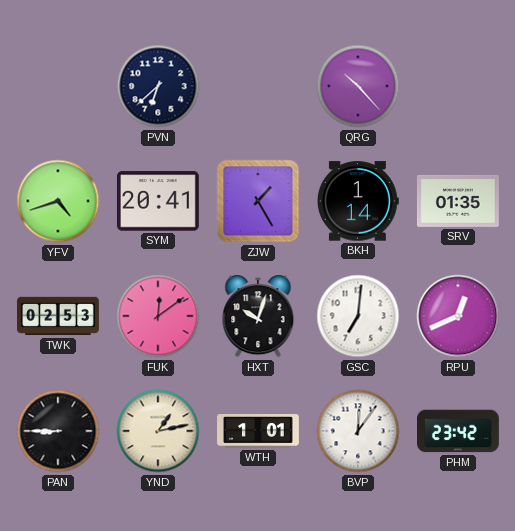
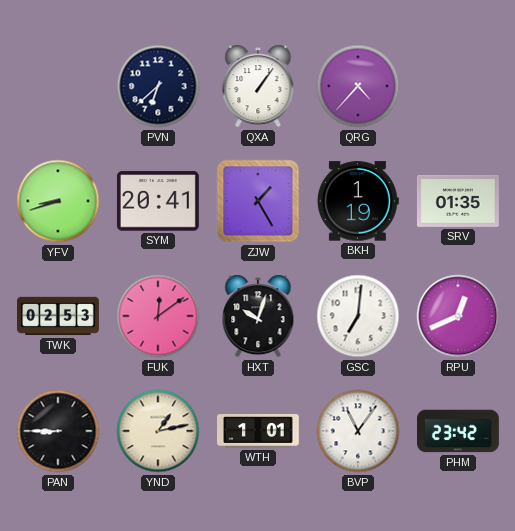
QXA: none -> 1:06 (258, 86)
QRG: 10:23 -> 4:37 (358, 86)
YFV: 4:42 -> 8:42 (58, 201)
BKH: 1:14 -> 1:19 (358, 201)
BVP: 12:06 -> 11:06 (358, 431)
